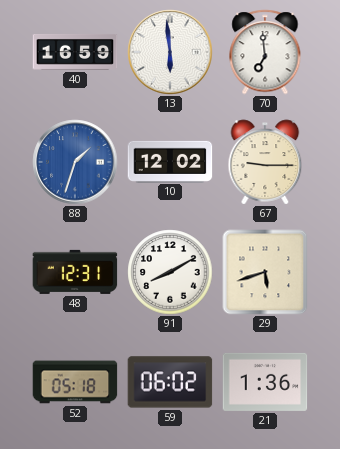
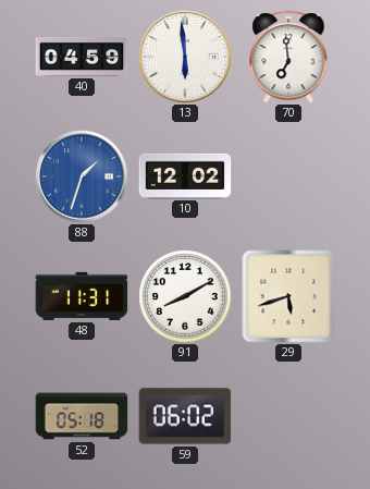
40: 16:59 -> 04:59 (82, 57)
67: 9:15 -> none (265, 162)
48: 12:31 -> 11:31 (82, 296)
21: 1:36 -> none (265, 382)
